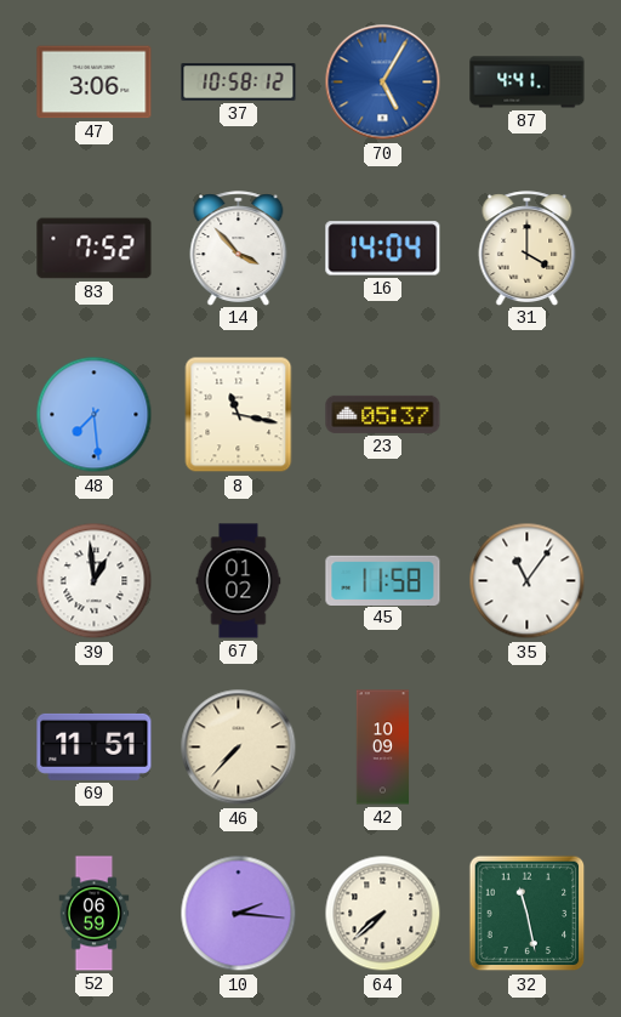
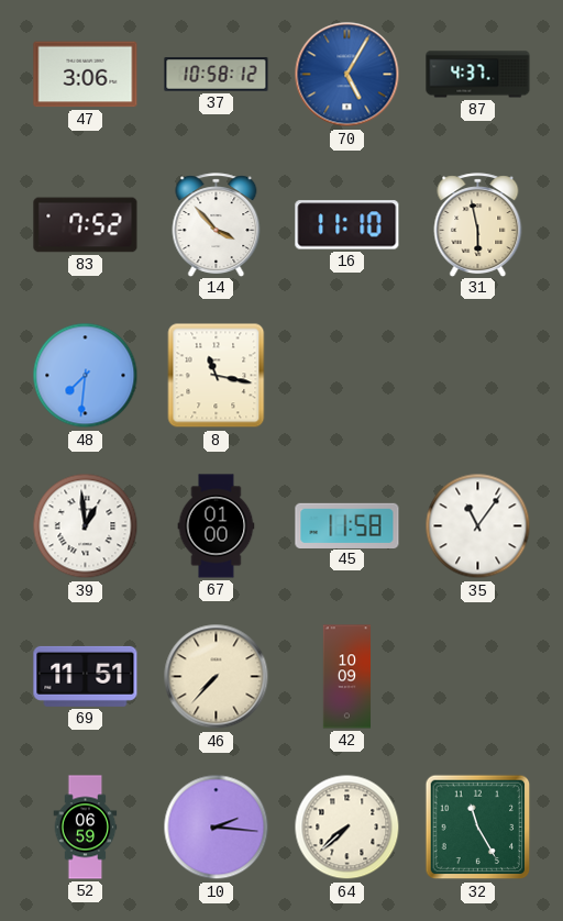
87: 4:41 -> 4:37 (478, 75)
16: 14:04 -> 11:10 (347, 225)
31: 4:00 -> 5:58 (478, 224)
48: 7:29 -> 7:31 (86, 376)
23: 05:37 -> none (383, 414)
67: 01:02 -> 01:00 (217, 526)
32: 11:28 -> 11:25 (478, 828)
